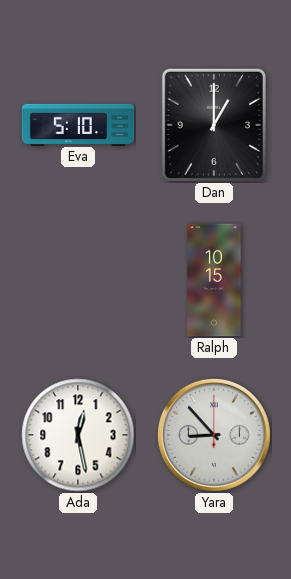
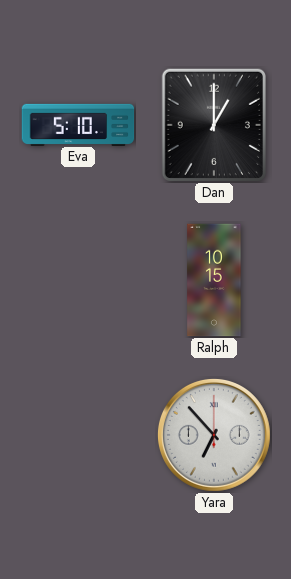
Ada: 12:28 -> none (78, 435)
Yara: 8:53 -> 6:53 (214, 435)
